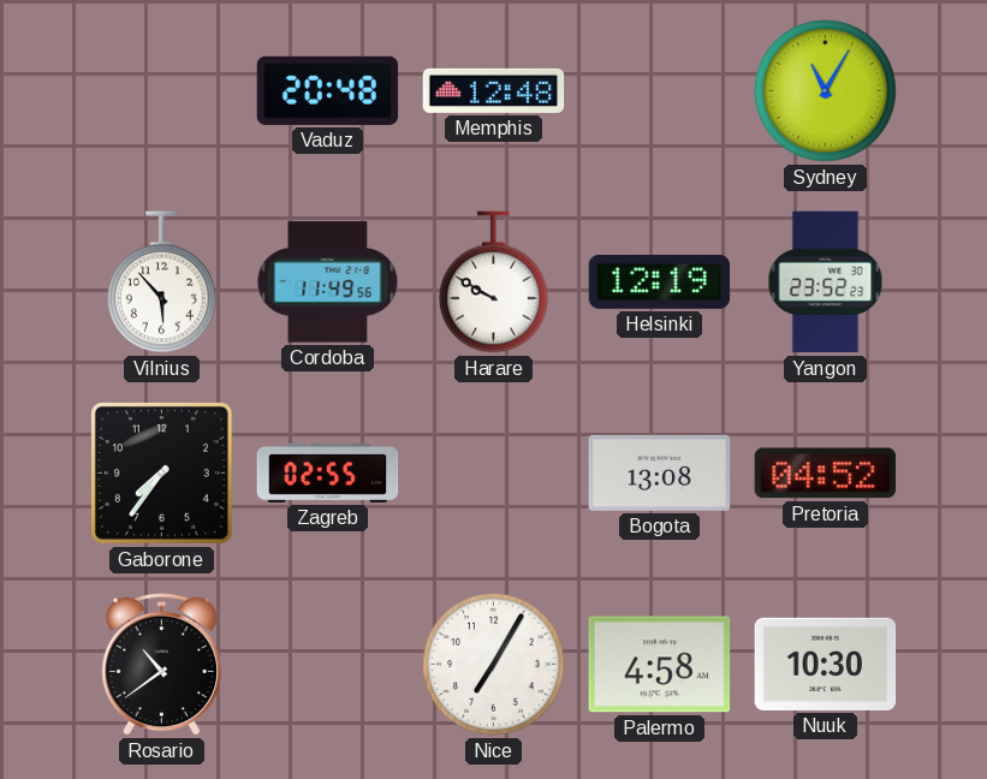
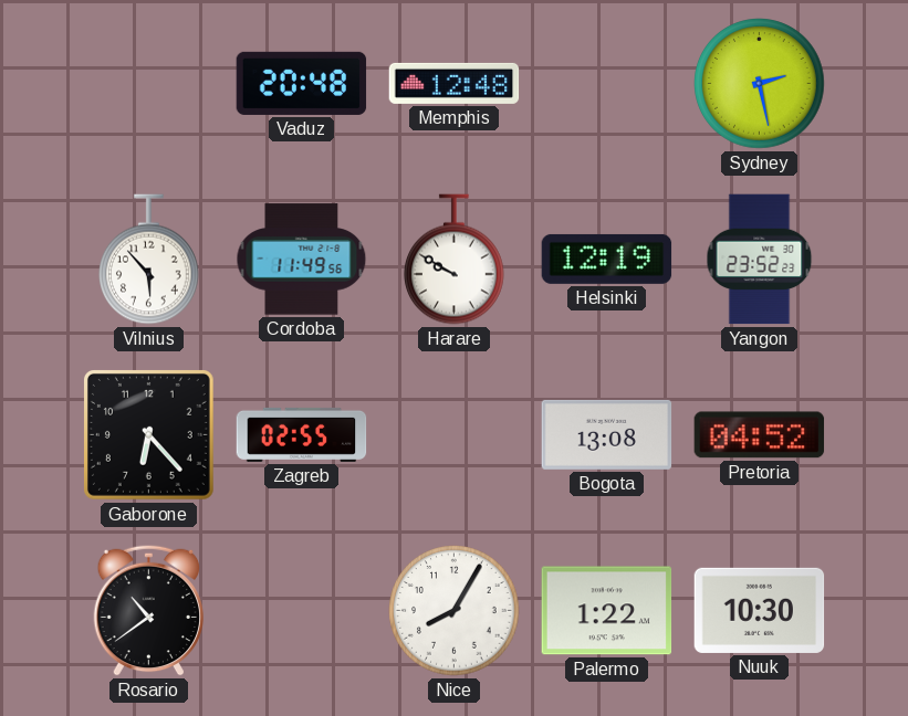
Sydney: 11:05 -> 2:28 (760, 84)
Gaborone: 7:36 -> 6:23 (148, 434)
Nice: 7:05 -> 8:05 (455, 611)
Palermo: 4:58 -> 1:22 (607, 611)
